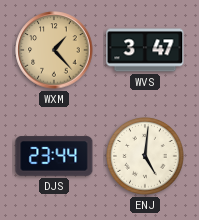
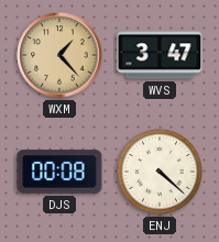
DJS: 23:44 -> 00:08 (59, 172)
ENJ: 5:01 -> 4:22 (160, 172)
